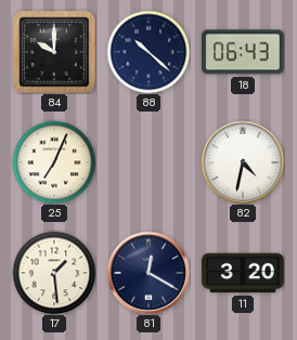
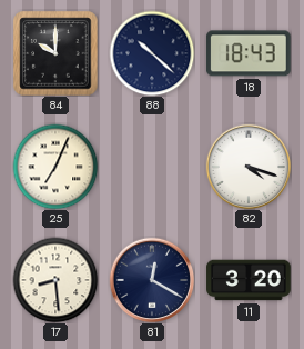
18: 06:43 -> 18:43 (249, 53)
82: 4:32 -> 4:18 (249, 167)
17: 1:29 -> 8:29 (55, 280)
